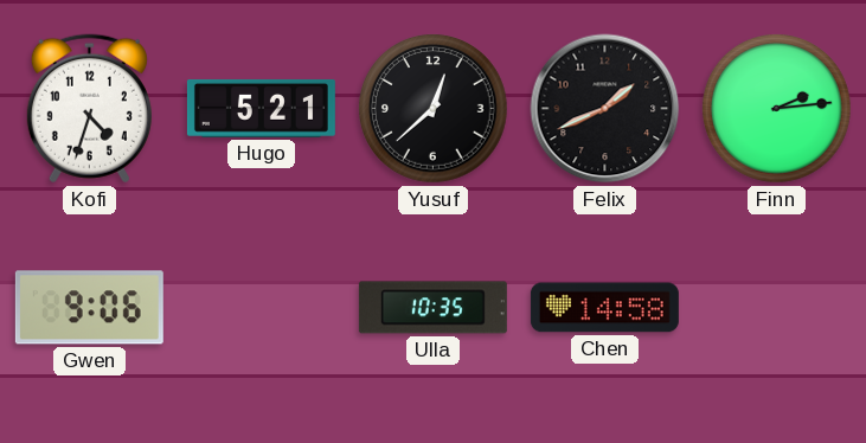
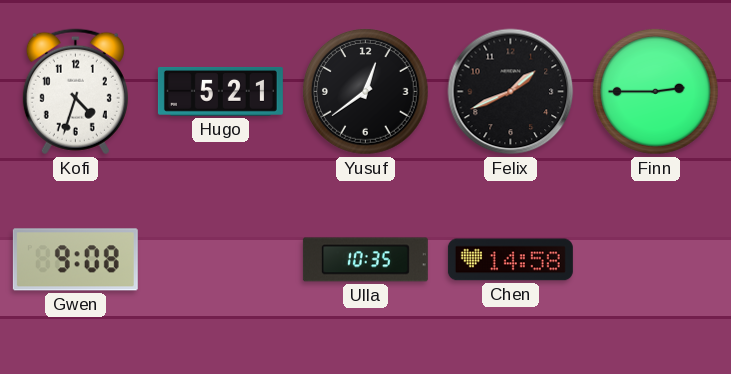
Yusuf: 12:38 -> 12:39 (366, 92)
Finn: 2:14 -> 2:45 (656, 92)
Gwen: 9:06 -> 9:08 (75, 260)
